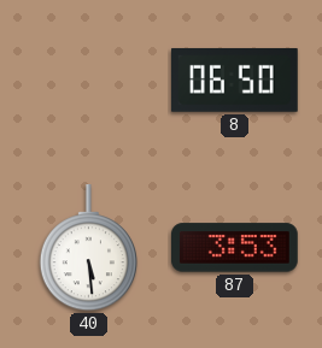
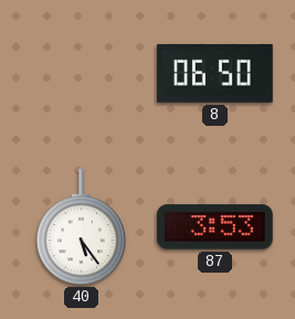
40: 5:29 -> 5:24 (81, 228)
